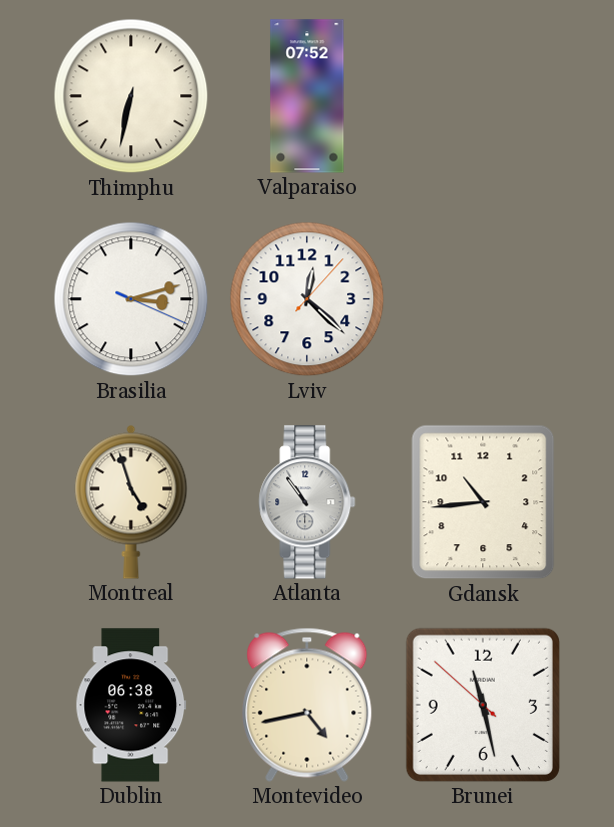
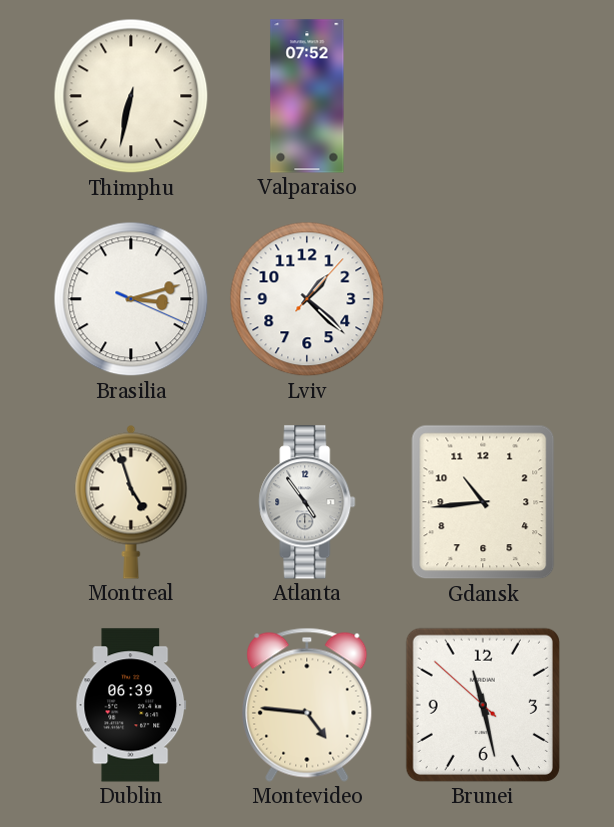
Lviv: 12:22 -> 1:22 (307, 299)
Atlanta: 10:54 -> 4:54 (307, 502)
Dublin: 06:38 -> 06:39 (131, 705)
Montevideo: 4:43 -> 4:46 (307, 705)
